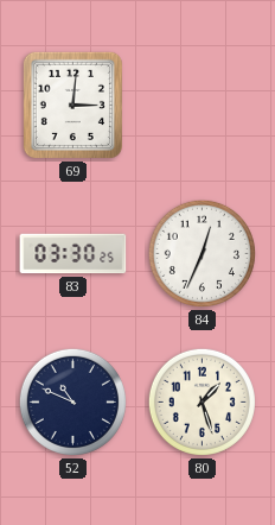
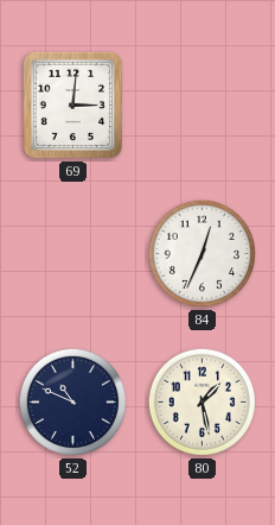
83: 03:30 -> none (73, 254)
80: 1:27 -> 1:28 (202, 401)
